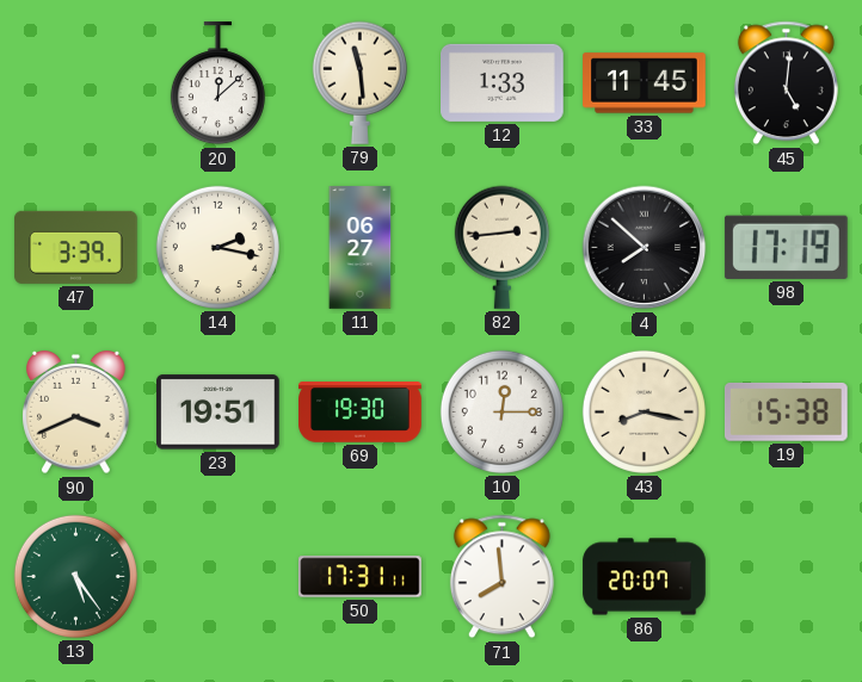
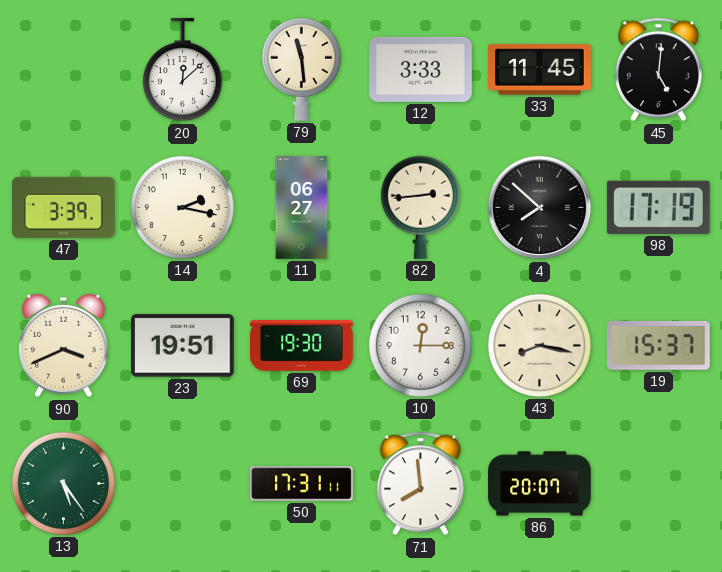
12: 1:33 -> 3:33 (421, 69)
19: 15:38 -> 15:37 (658, 345)
